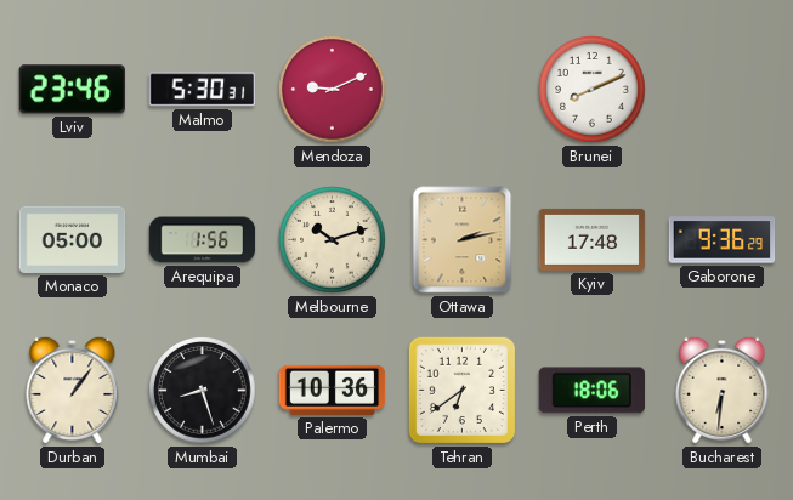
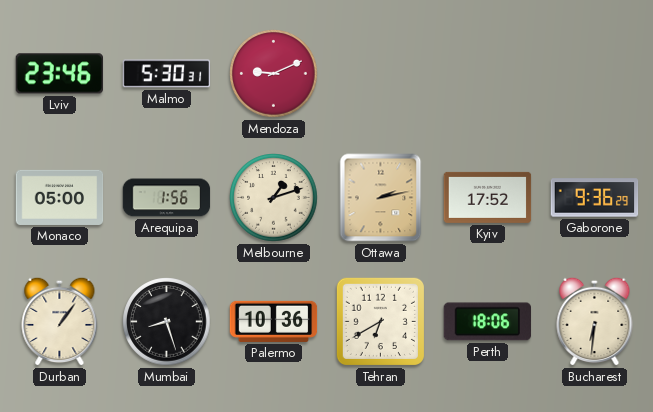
Brunei: 8:11 -> none (593, 90)
Melbourne: 10:12 -> 1:12 (274, 198)
Kyiv: 17:48 -> 17:52 (488, 197)
Tehran: 6:39 -> 6:40 (380, 321)
